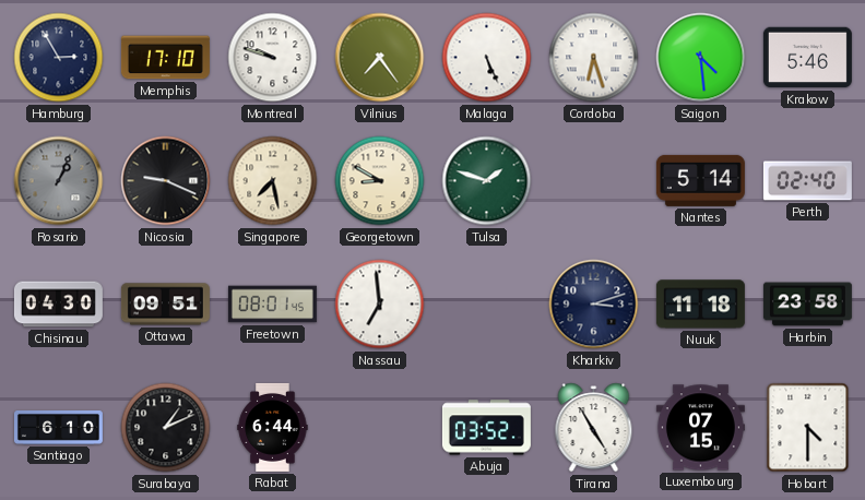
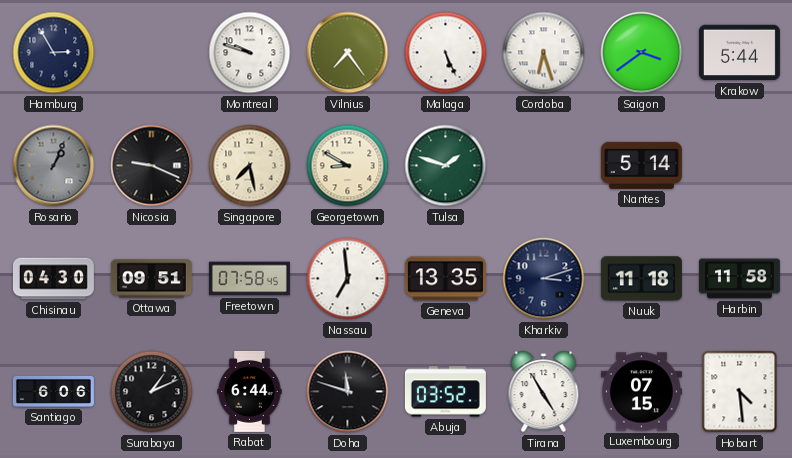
Memphis: 17:10 -> none (165, 58)
Saigon: 4:29 -> 3:39 (642, 53)
Krakow: 5:46 -> 5:44 (739, 53)
Perth: 02:40 -> none (807, 181)
Freetown: 08:01 -> 07:58 (249, 279)
Geneva: none -> 13:35 (445, 279)
Harbin: 23:58 -> 11:58 (739, 279)
Santiago: 6:10 -> 6:06 (53, 391)
Doha: none -> 11:48 (348, 392)
Hobart: 4:30 -> 4:29 (740, 392)
